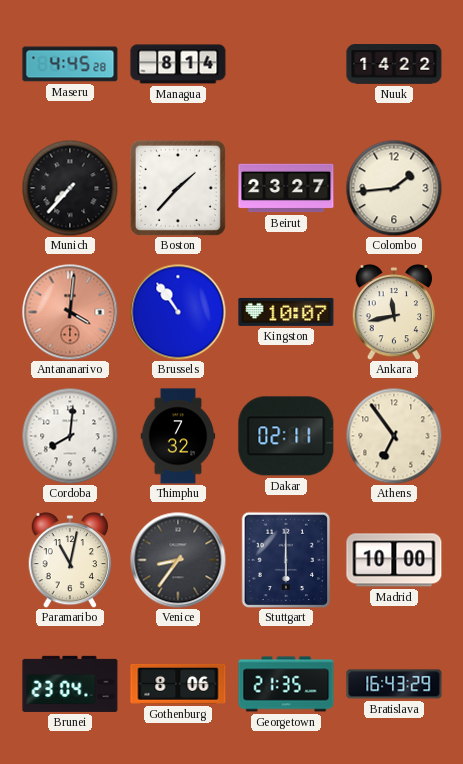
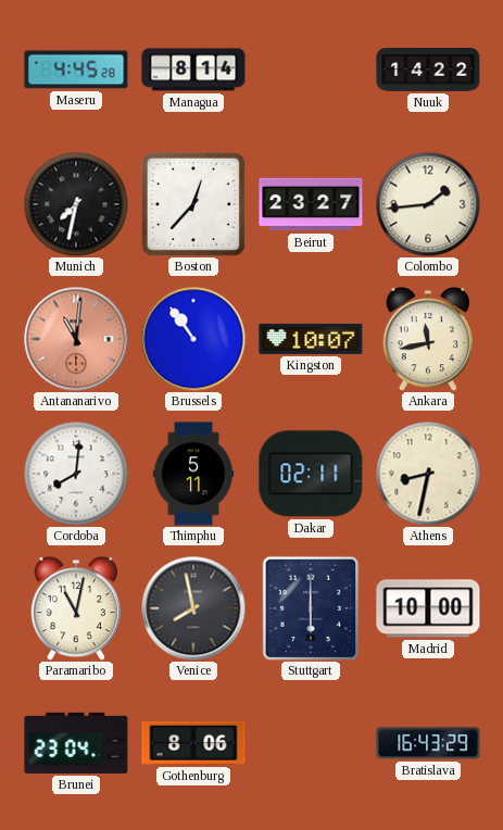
Munich: 7:37 -> 7:32 (76, 204)
Boston: 1:37 -> 12:37 (193, 204)
Antananarivo: 4:01 -> 11:01 (76, 339)
Thimphu: 7:32 -> 5:11 (193, 474)
Athens: 6:54 -> 8:32 (428, 474)
Venice: 8:36 -> 7:58 (193, 608)
Georgetown: 21:35 -> none (286, 684)
